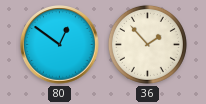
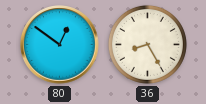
36: 1:53 -> 8:25 (147, 44)
